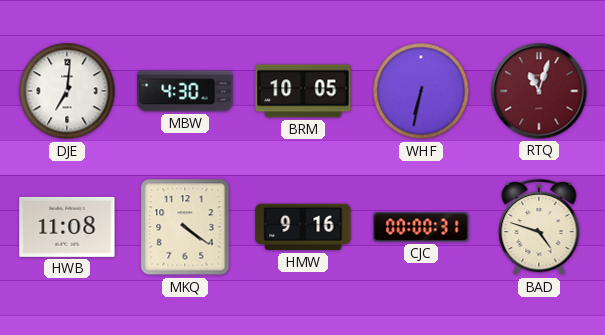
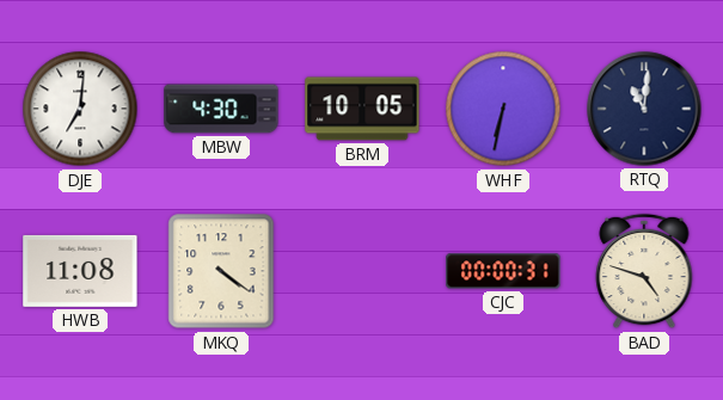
RTQ: 11:03 -> 11:01 (644, 109)
RTQ dial: burgundy -> navy (644, 109)
HMW: 9:16 -> none (303, 227)
